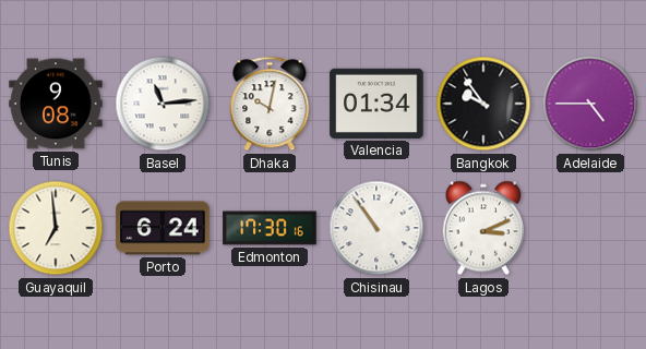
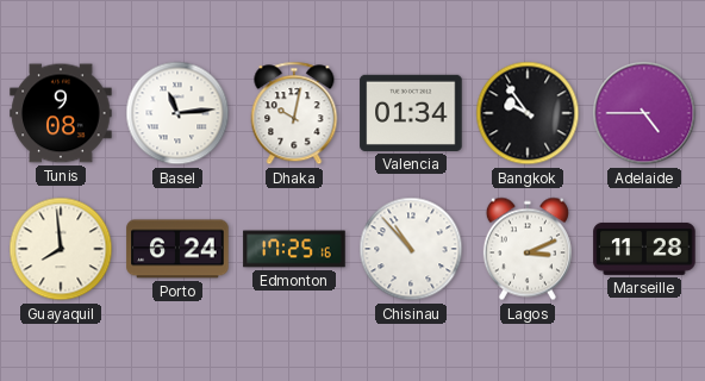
Guayaquil: 6:59 -> 7:59 (61, 249)
Edmonton: 17:30 -> 17:25 (294, 249)
Chisinau: 10:54 -> 10:53 (411, 249)
Marseille: none -> 11:28 (644, 249)
